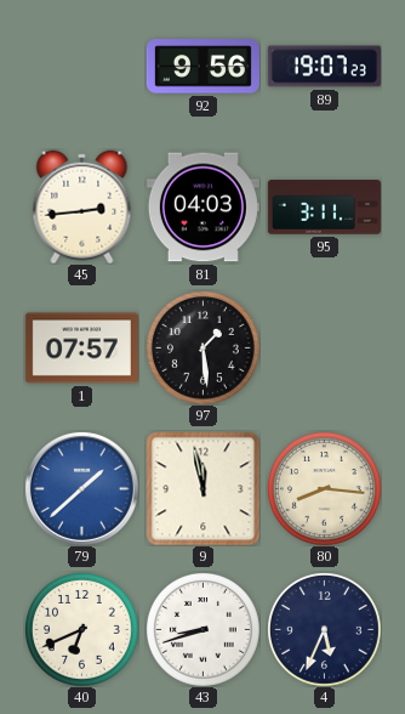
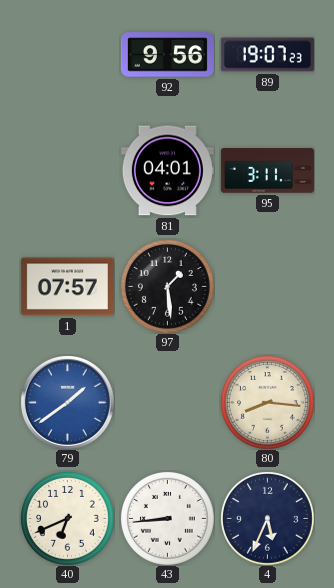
45: 2:44 -> none (82, 206)
81: 04:03 -> 04:01 (167, 171)
79: 1:38 -> 1:39 (67, 402)
9: 11:58 -> none (202, 488)
43: 8:42 -> 8:44 (167, 518)
